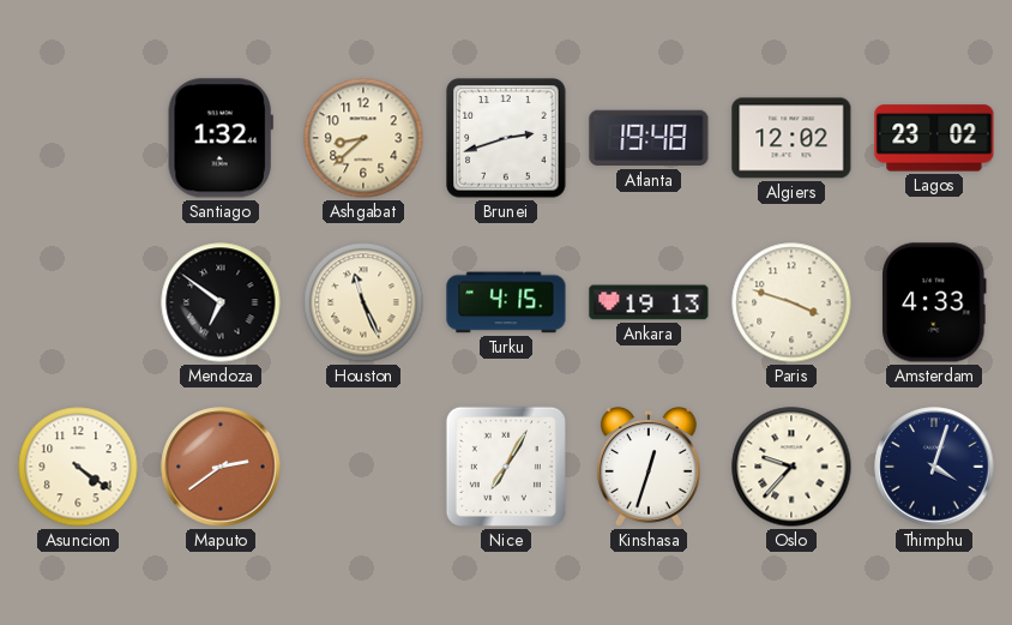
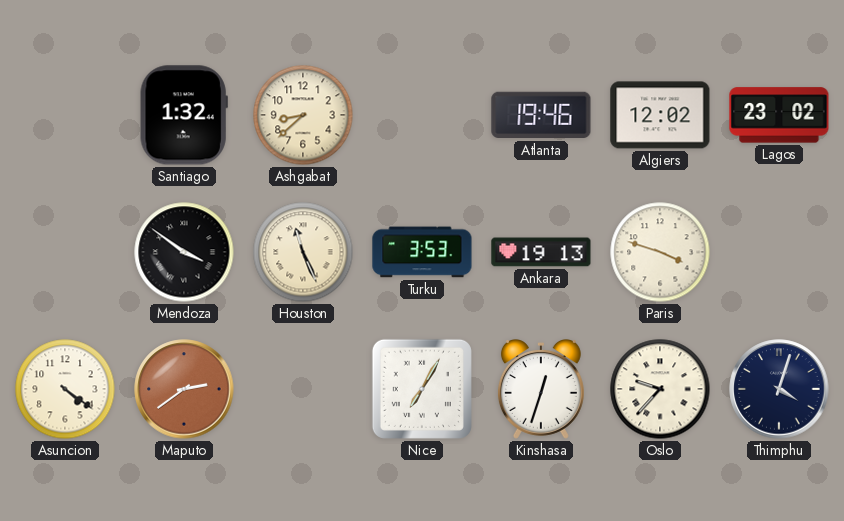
Brunei: 2:42 -> none (506, 138)
Atlanta: 19:48 -> 19:46 (541, 115)
Mendoza: 6:51 -> 3:51 (184, 252)
Turku: 4:15 -> 3:53 (422, 252)
Amsterdam: 4:33 -> none (935, 302)
